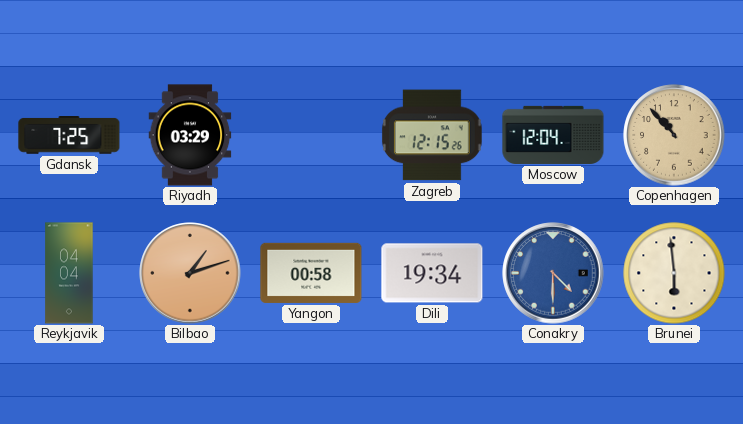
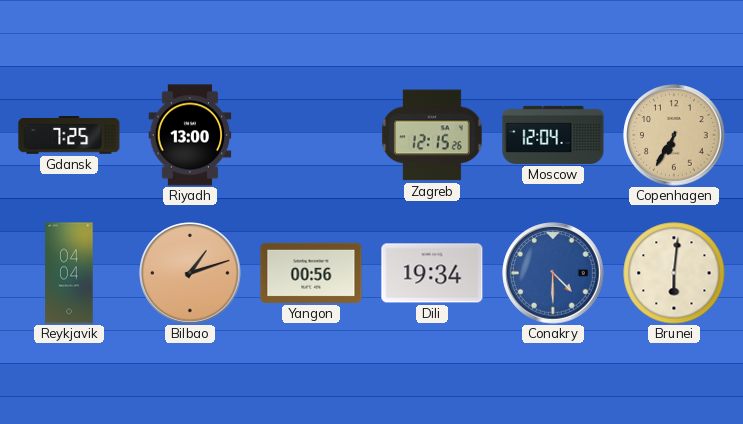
Riyadh: 03:29 -> 13:00 (190, 135)
Copenhagen: 10:53 -> 6:35 (674, 135)
Yangon: 00:58 -> 00:56 (311, 273)
Brunei: 5:59 -> 6:01 (674, 273)
